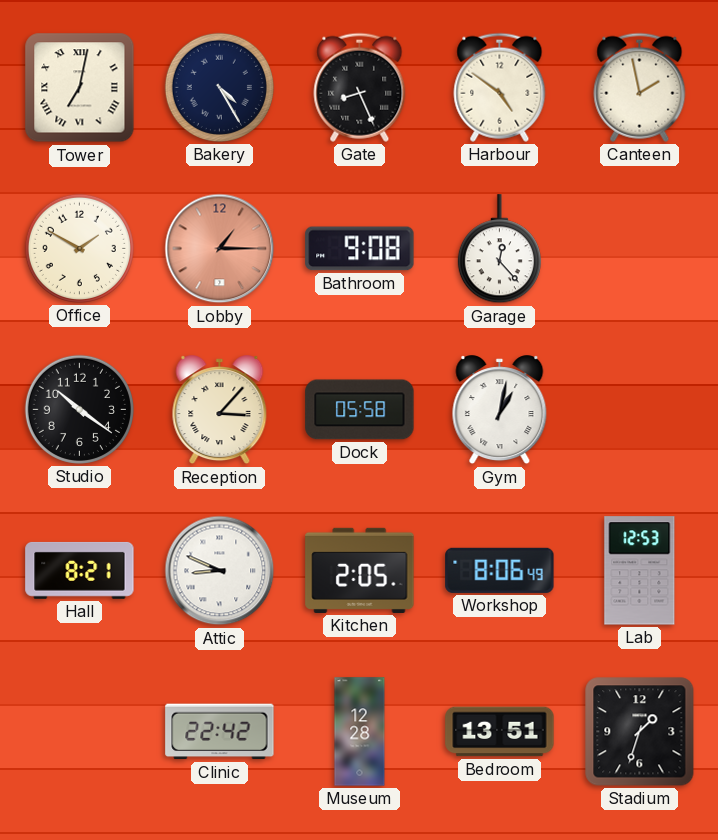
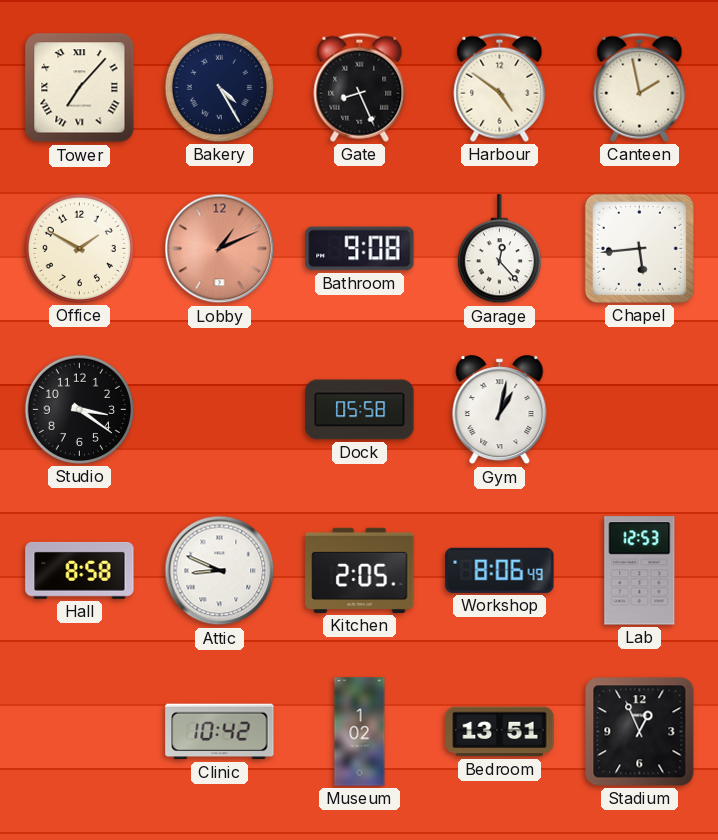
Tower: 7:02 -> 7:07 (80, 88)
Lobby: 1:15 -> 1:11 (220, 249)
Chapel: none -> 5:44 (639, 248)
Studio: 10:21 -> 3:21 (79, 409)
Reception: 3:07 -> none (220, 410)
Hall: 8:21 -> 8:58 (80, 570)
Clinic: 22:42 -> 10:42 (220, 732)
Museum: 12:28 -> 1:02 (360, 732)
Stadium: 1:33 -> 12:56 (640, 732)
